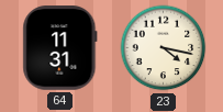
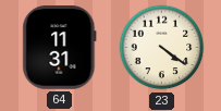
23: 4:17 -> 4:21 (162, 48)
